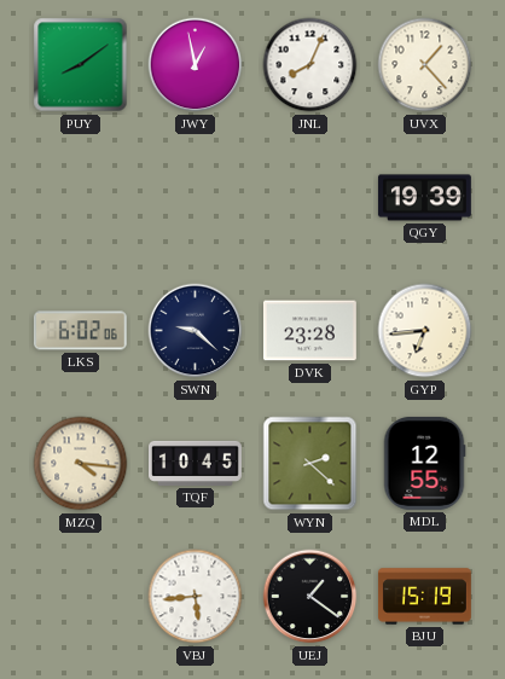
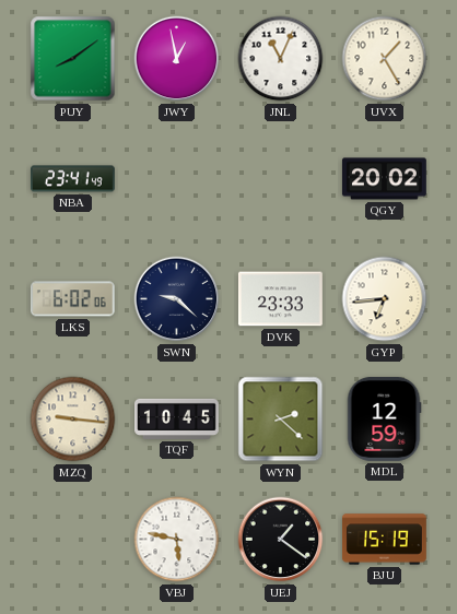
JNL: 8:04 -> 11:04 (281, 59)
UVX: 1:23 -> 1:25 (385, 59)
NBA: none -> 23:41 (73, 179)
QGY: 19:39 -> 20:02 (385, 179)
DVK: 23:28 -> 23:33 (280, 299)
MZQ: 4:16 -> 9:16 (73, 420)
MDL: 12:55 -> 12:59 (384, 418)
VBJ: 5:44 -> 5:47 (177, 540)
